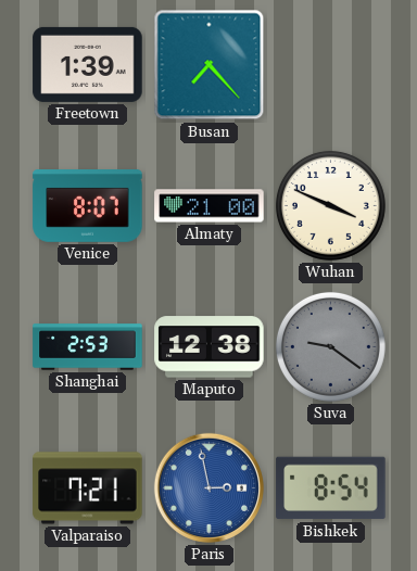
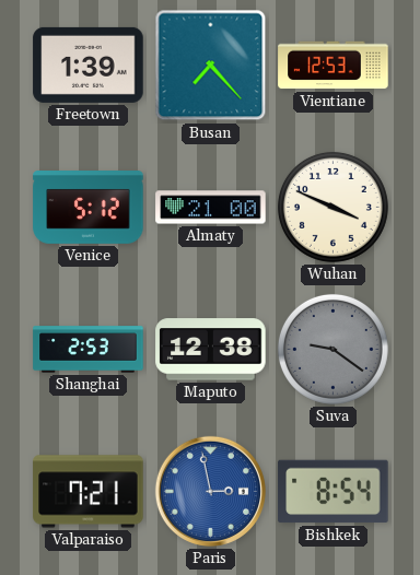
Vientiane: none -> 12:53 (334, 66)
Venice: 8:07 -> 5:12 (89, 208)
